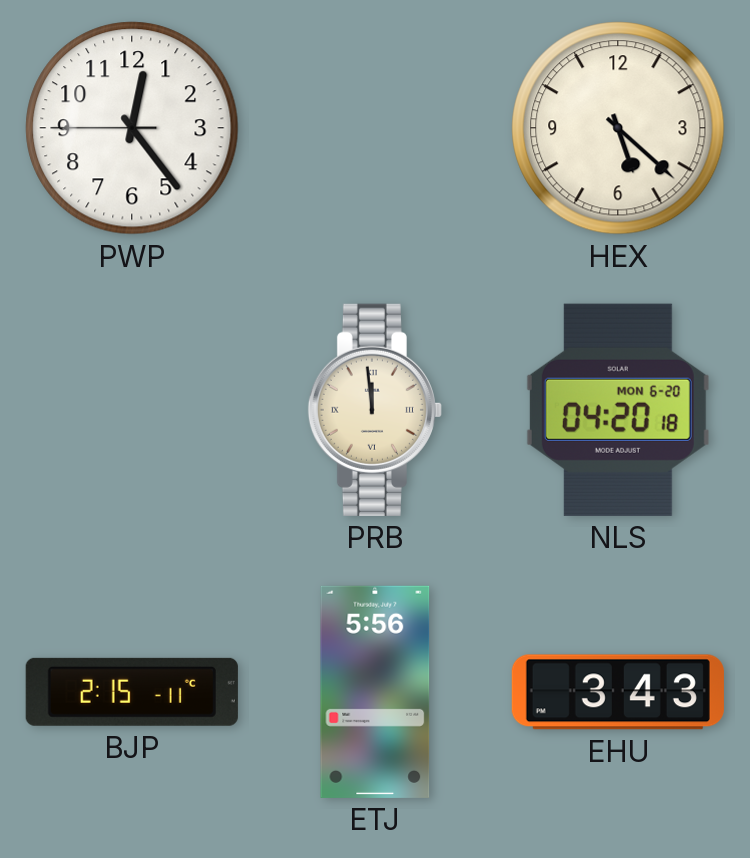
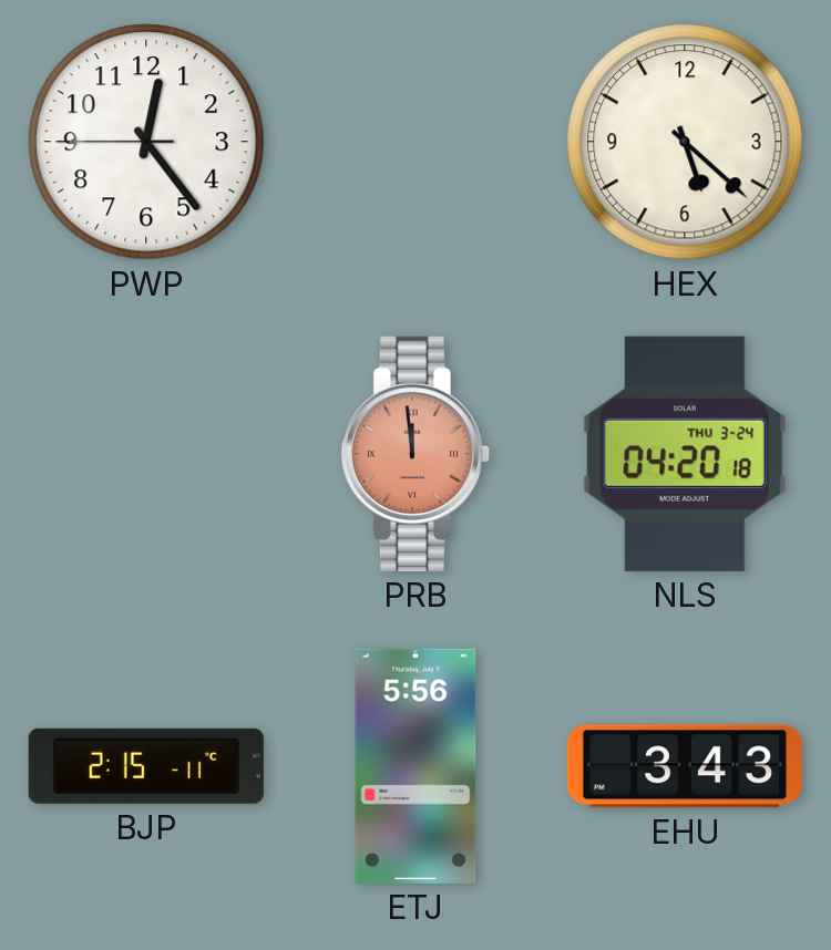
PRB dial: cream -> salmon (416, 454)
NLS date: MON 6-20 -> THU 3-24 (685, 454)
